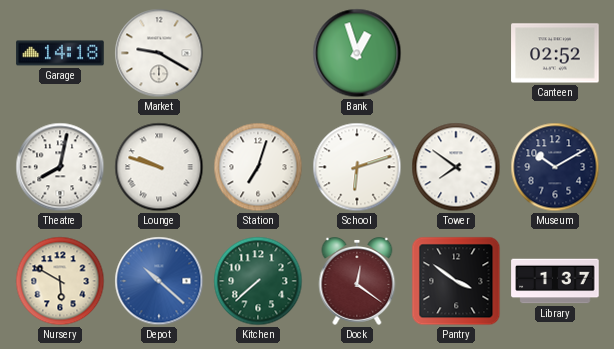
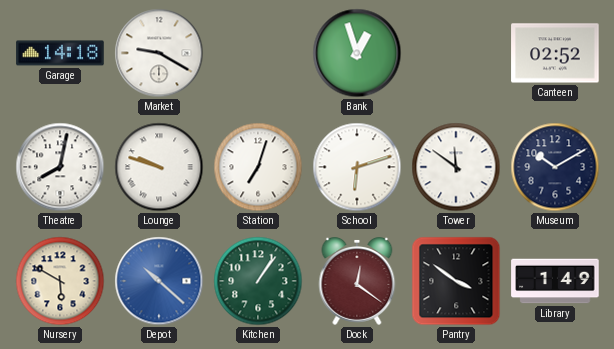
Tower: 7:51 -> 11:51 (456, 167)
Kitchen: 7:38 -> 1:06 (258, 281)
Library: 1:37 -> 1:49 (555, 281)
